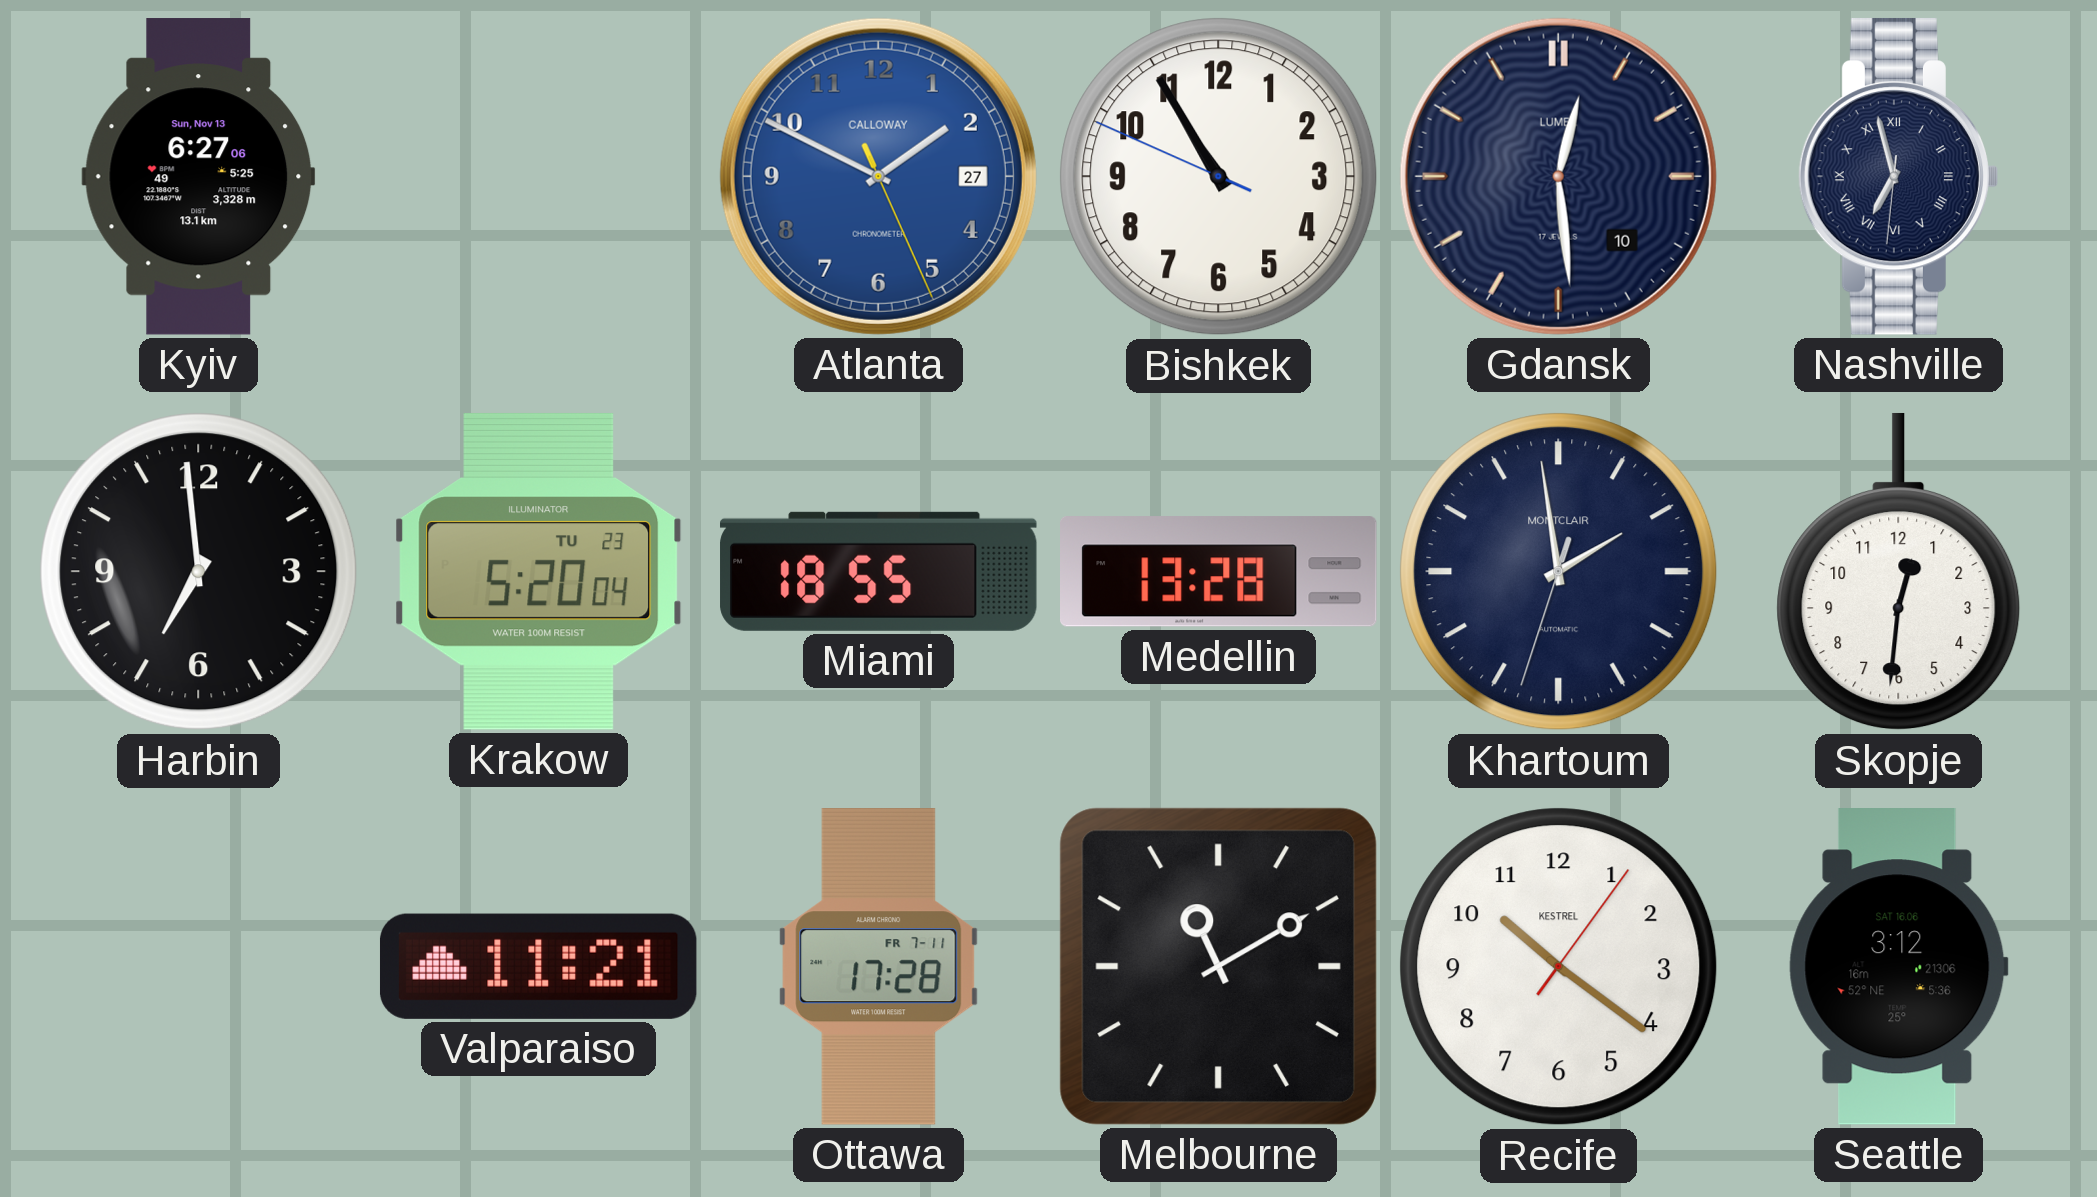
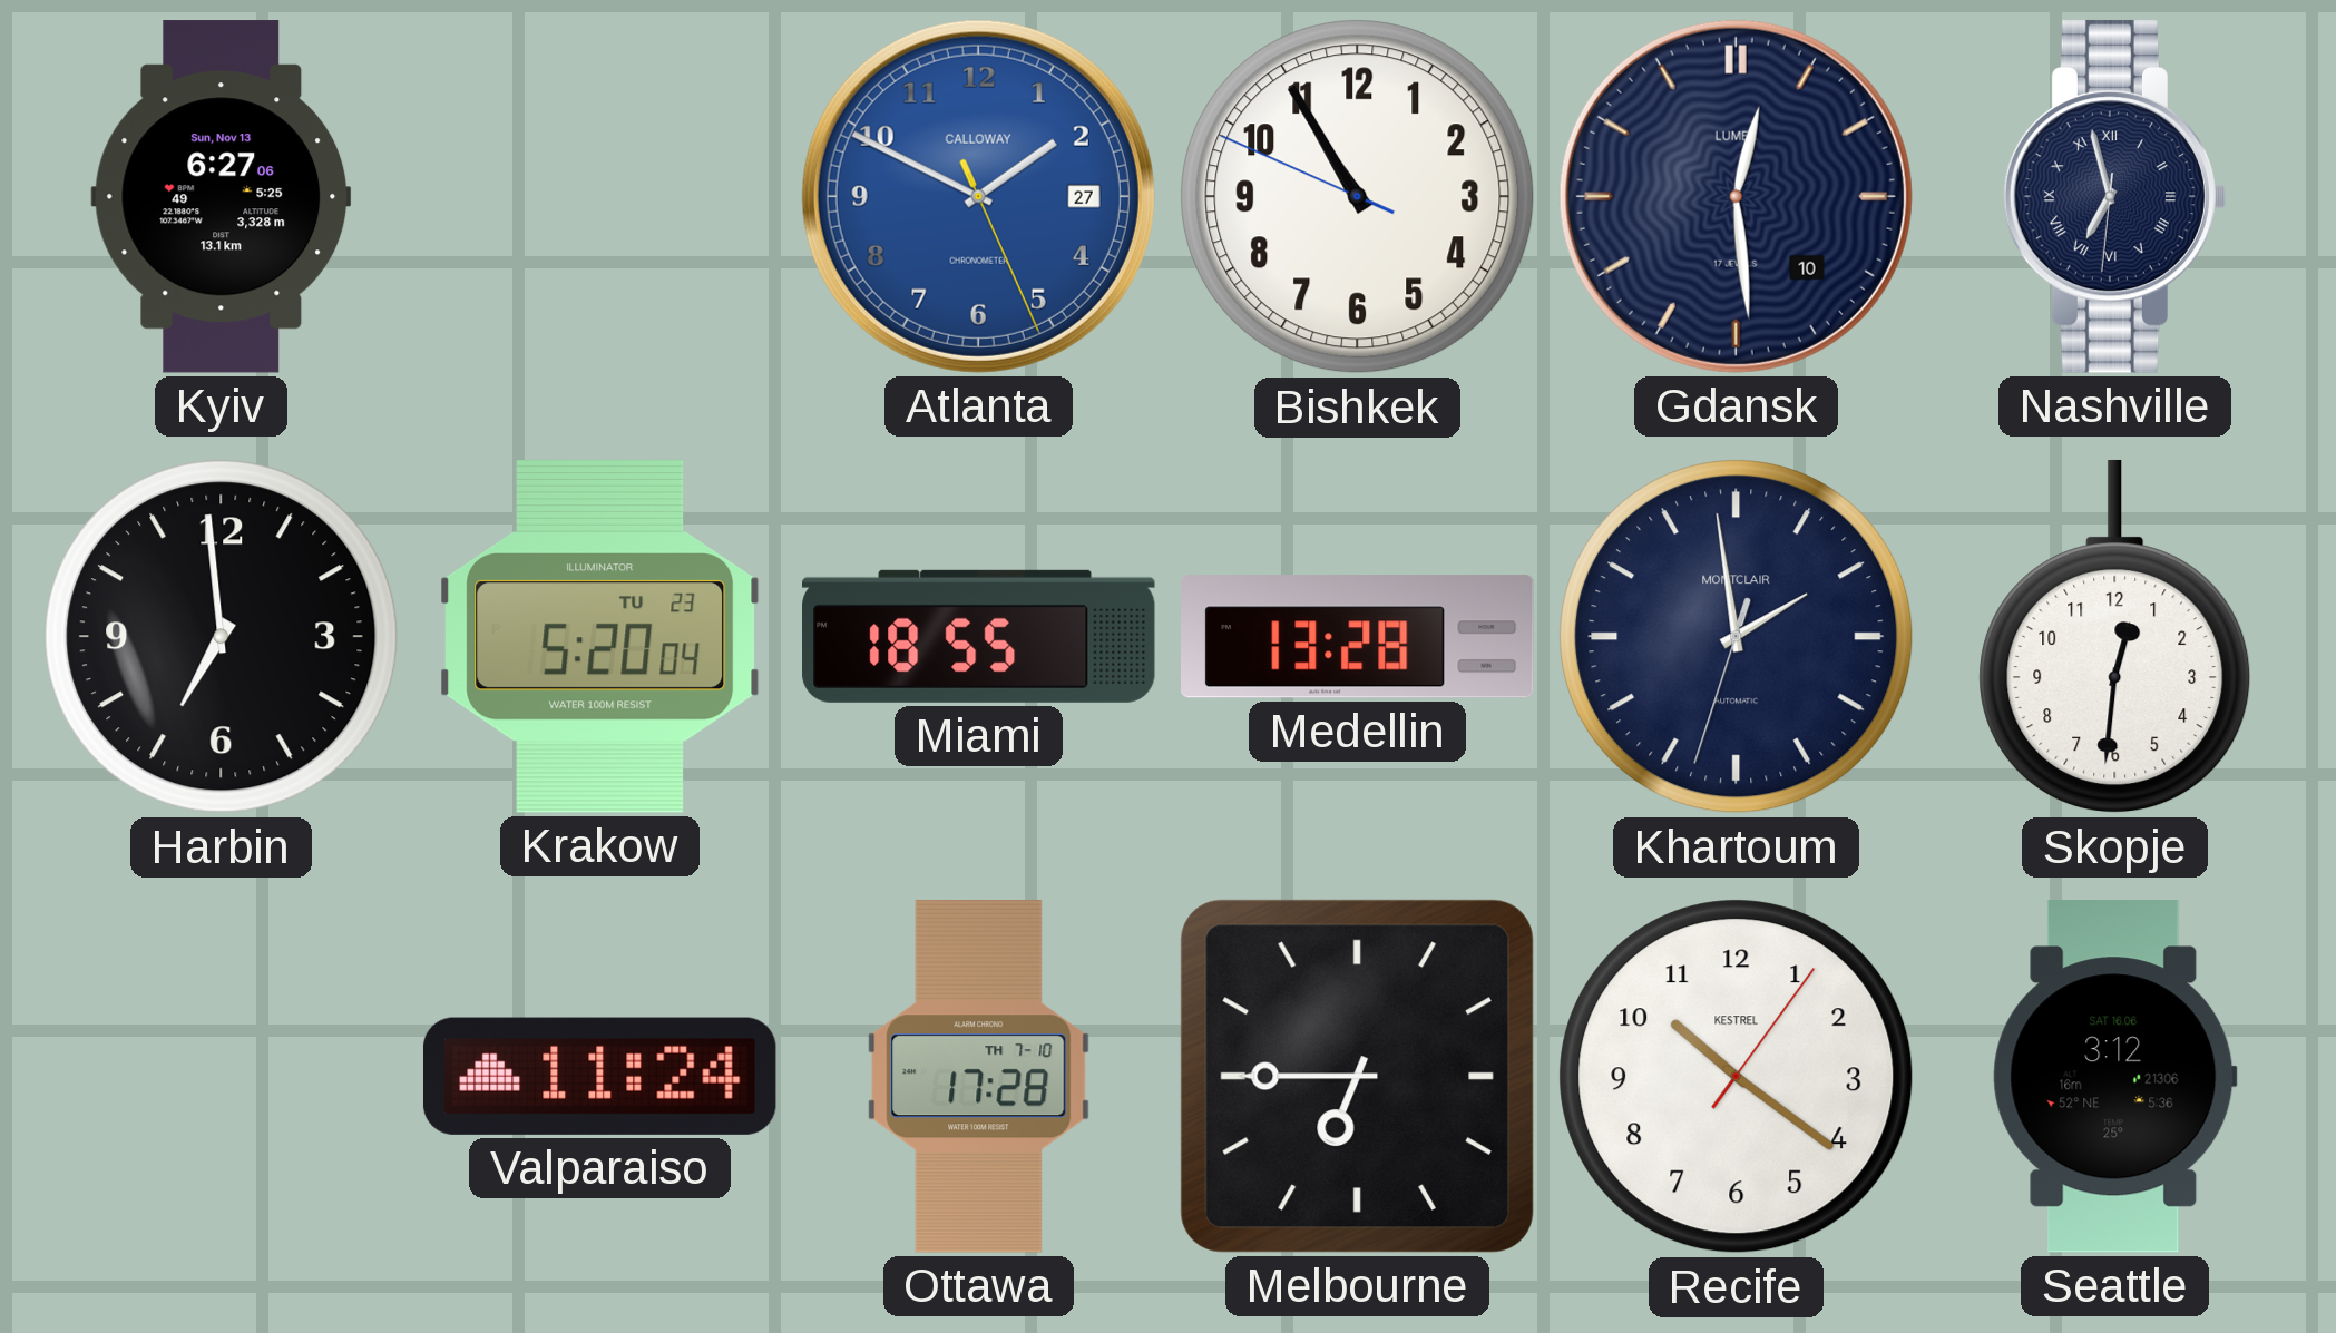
Valparaiso: 11:21 -> 11:24 (599, 1076)
Ottawa date: FR 7-11 -> TH 7-10 (979, 1077)
Melbourne: 11:10 -> 6:45 (1357, 1076)
